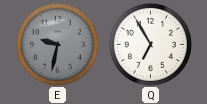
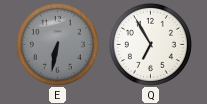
E: 9:32 -> 6:32 (57, 44)
